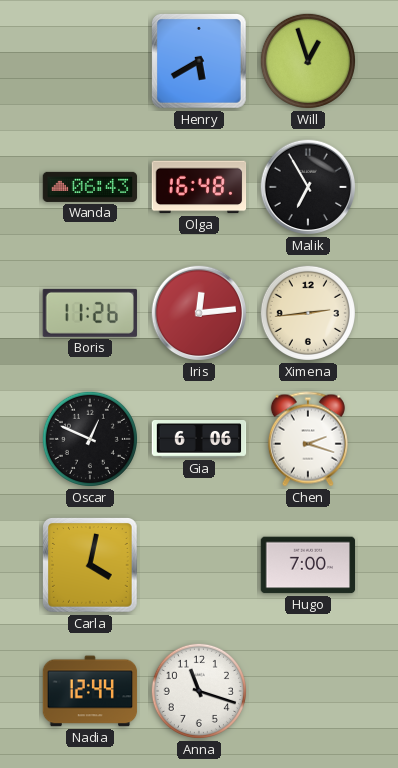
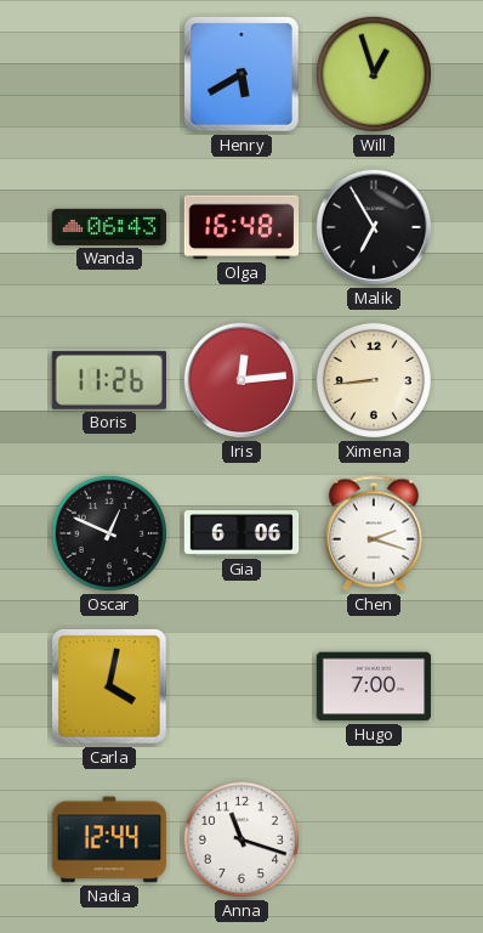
Ximena: 2:44 -> 8:44 (374, 380)
